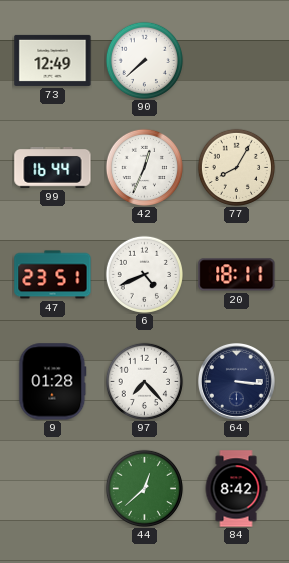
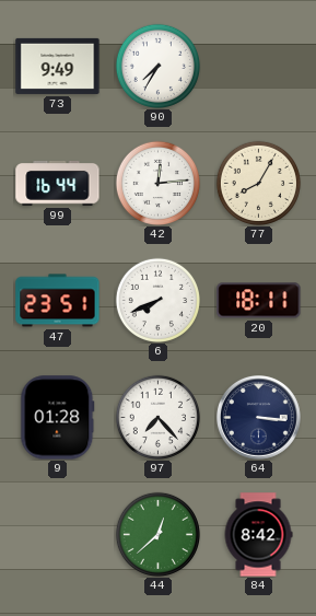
73: 12:49 -> 9:49 (58, 66)
90: 7:38 -> 7:35 (157, 66)
42: 12:34 -> 12:14 (157, 183)
6: 4:41 -> 7:41 (157, 300)
